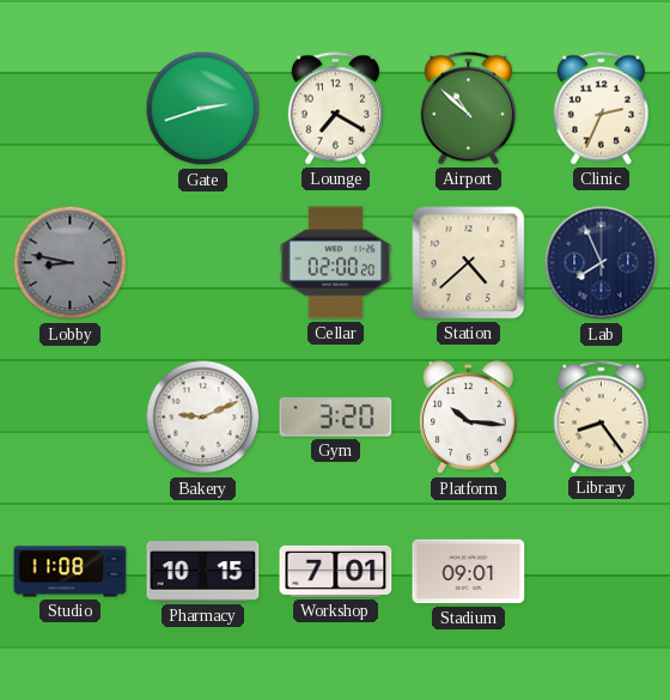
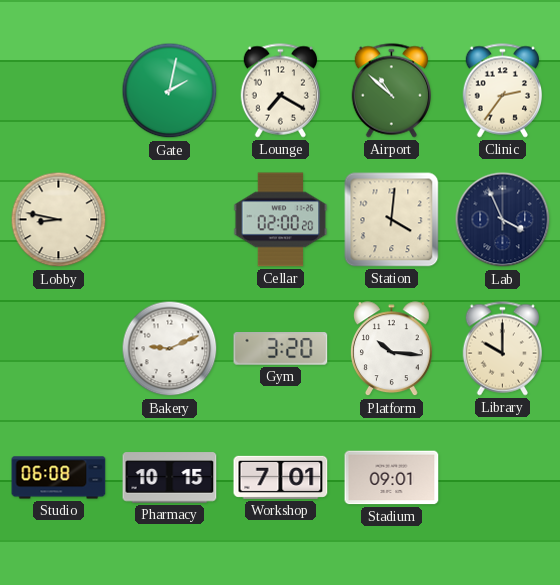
Gate: 2:42 -> 2:02 (170, 91)
Clinic: 2:34 -> 2:36 (502, 91)
Lobby dial: grey -> cream (59, 220)
Station: 4:38 -> 4:01 (392, 220)
Lab: 7:56 -> 3:56 (503, 220)
Library: 8:24 -> 10:00 (502, 349)
Studio: 11:08 -> 06:08 (59, 478)
